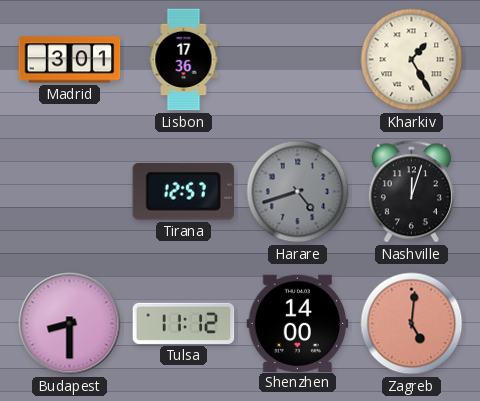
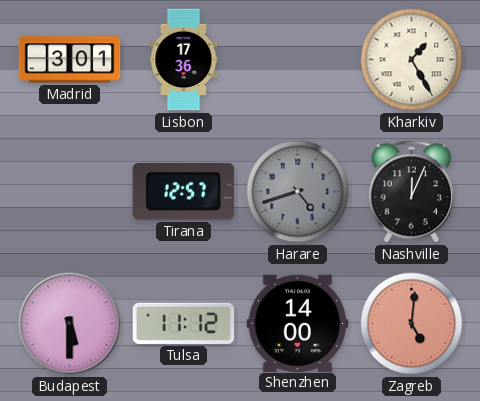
Nashville: 12:03 -> 12:04 (411, 192)
Budapest: 8:30 -> 5:30 (70, 324)
